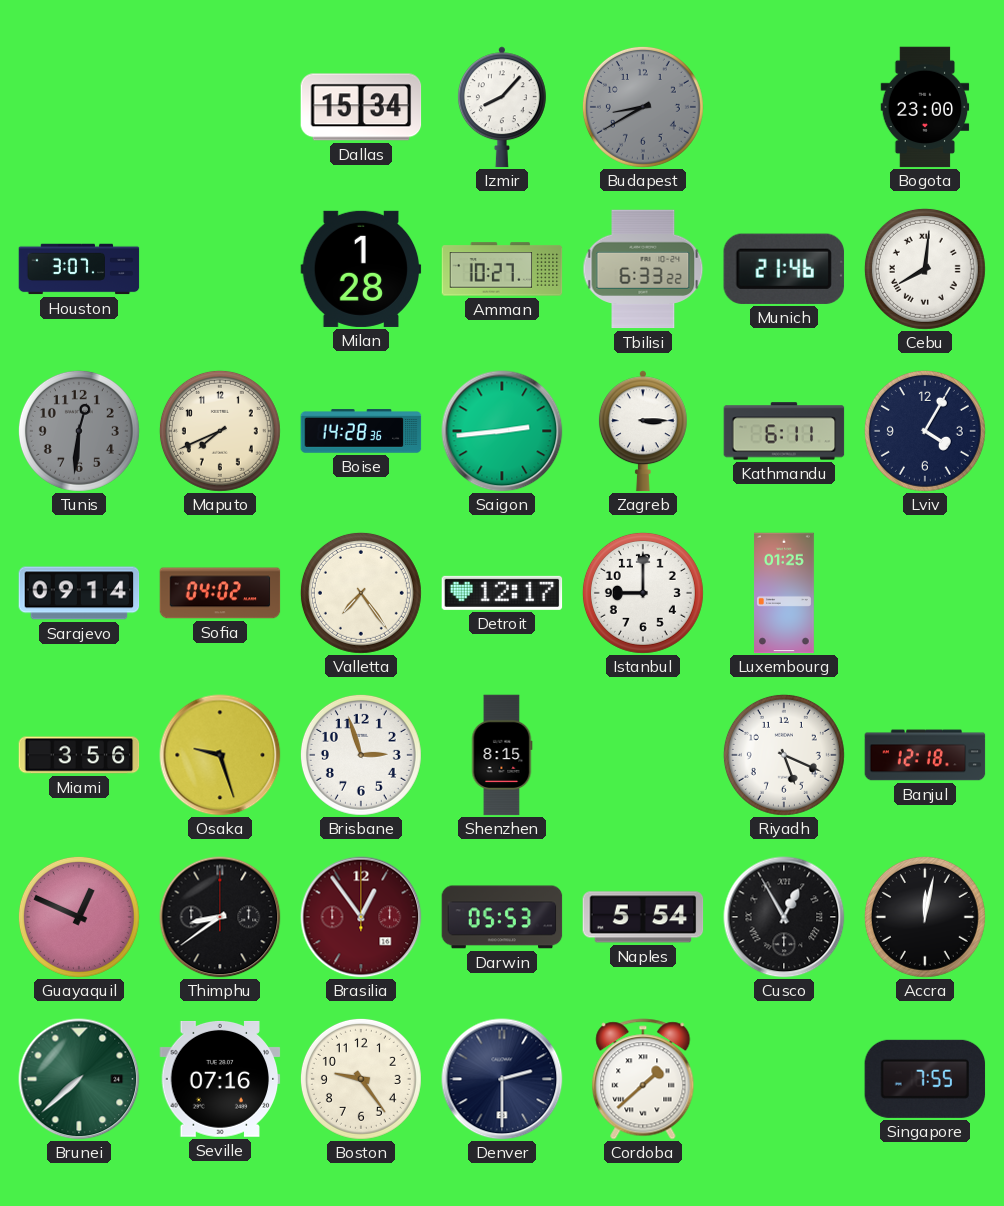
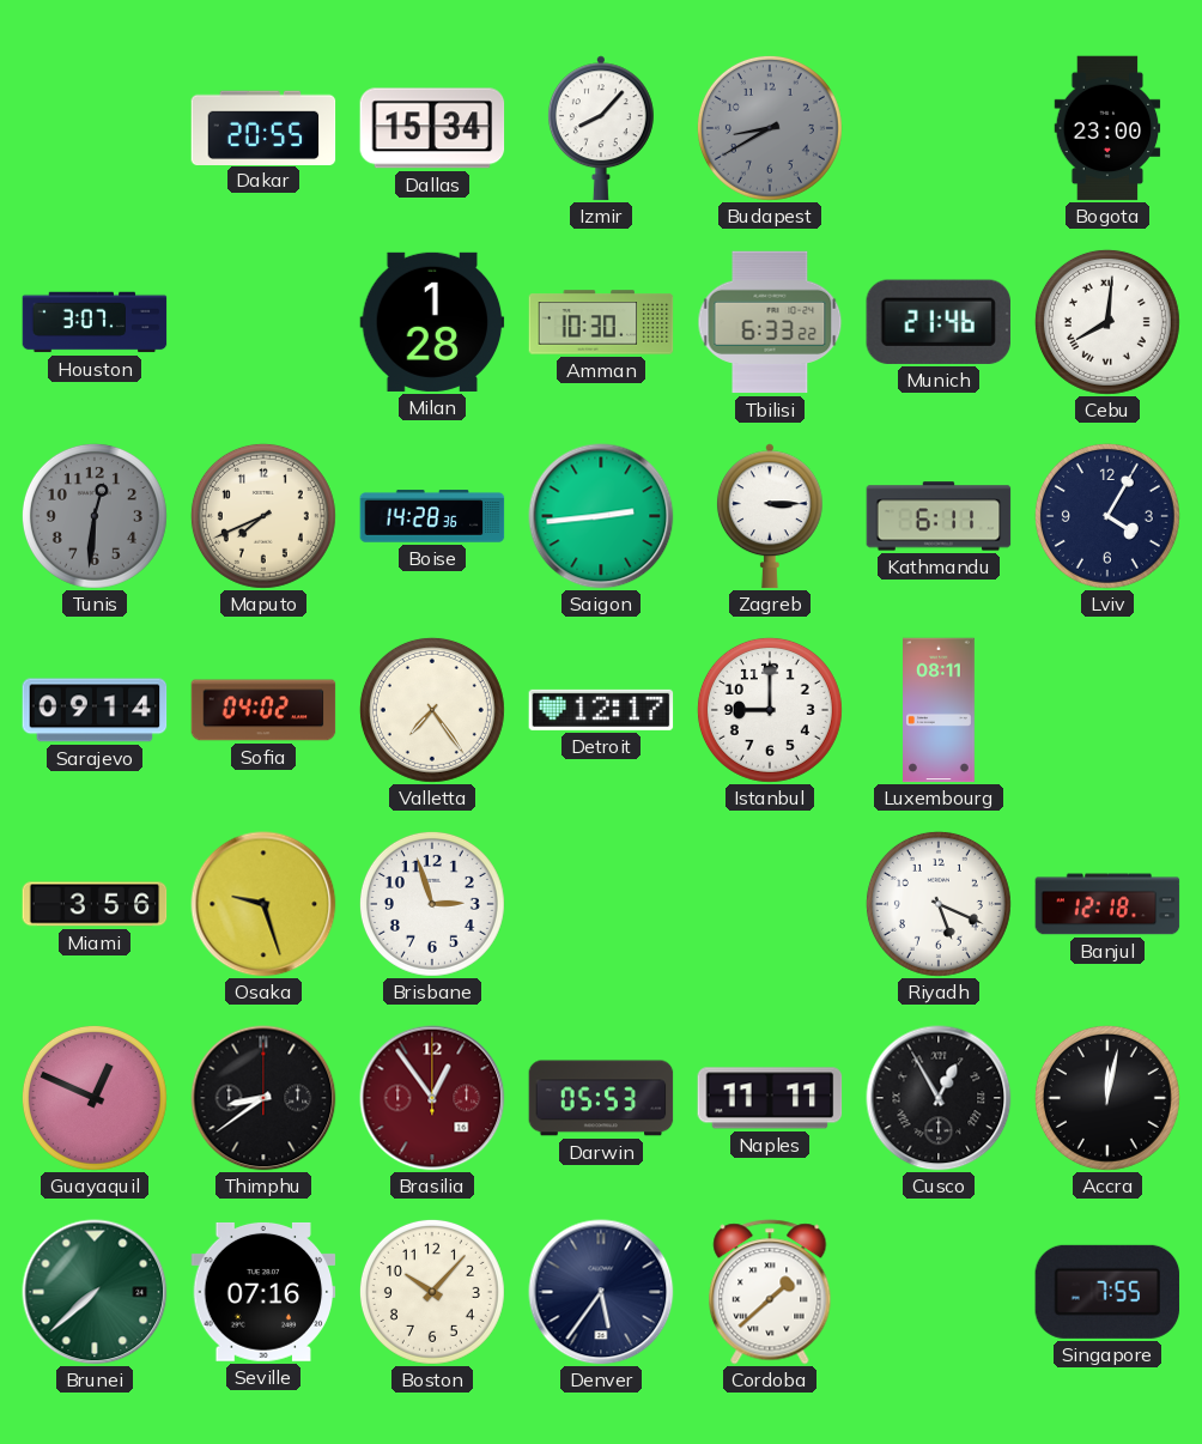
Dakar: none -> 20:55 (263, 127)
Amman: 10:27 -> 10:30 (601, 322)
Luxembourg: 01:25 -> 08:11 (940, 710)
Shenzhen: 8:15 -> none (502, 755)
Naples: 5:54 -> 11:11 (770, 1098)
Boston: 9:24 -> 10:07 (432, 1292)
Denver: 2:30 -> 5:36 (601, 1292)
